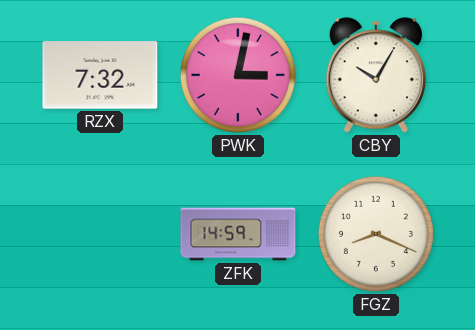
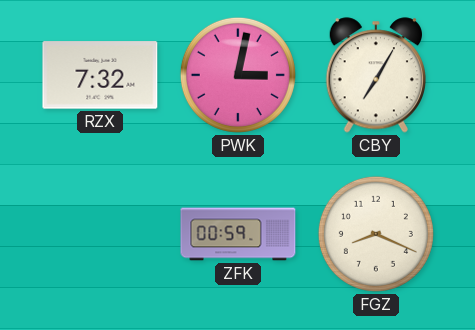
CBY: 10:05 -> 7:05 (375, 75)
ZFK: 14:59 -> 00:59 (238, 234)
